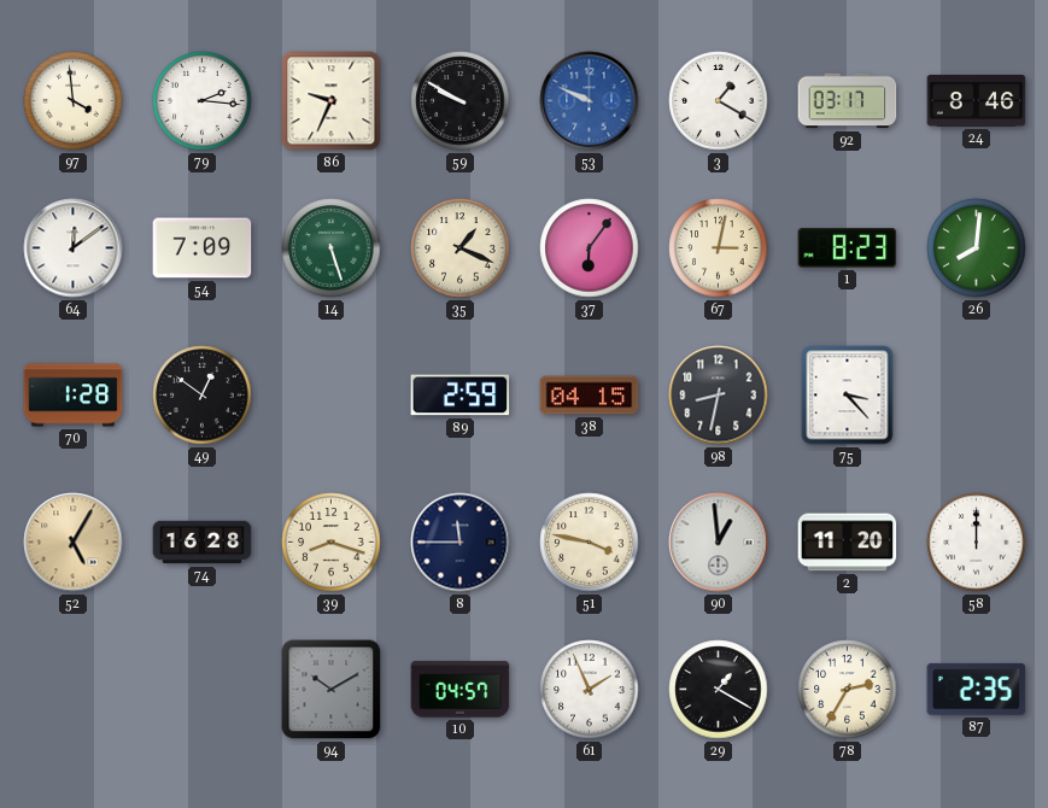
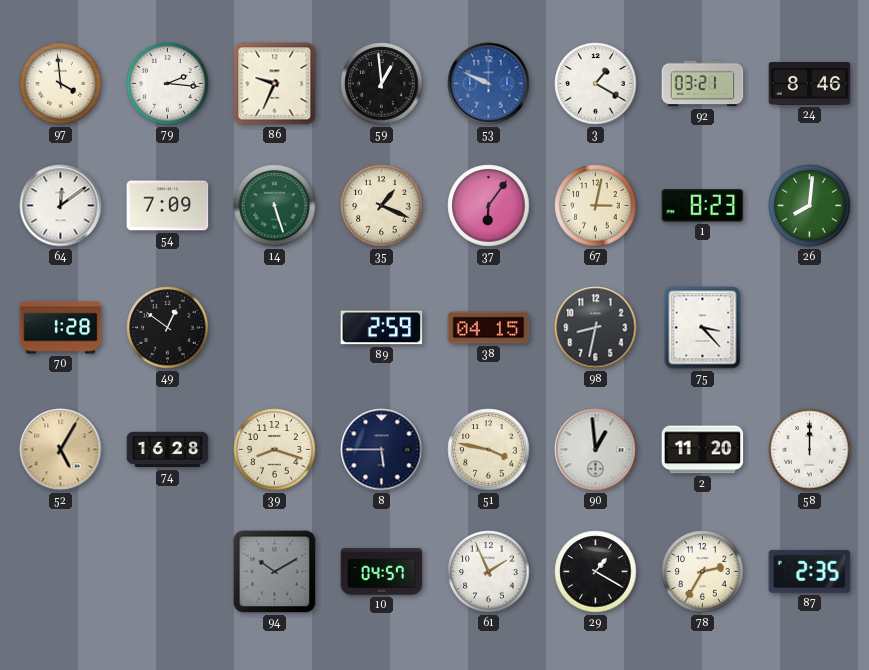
59: 9:50 -> 12:59 (382, 84)
92: 03:17 -> 03:21 (703, 84)
8: 11:45 -> 5:45 (382, 450)
